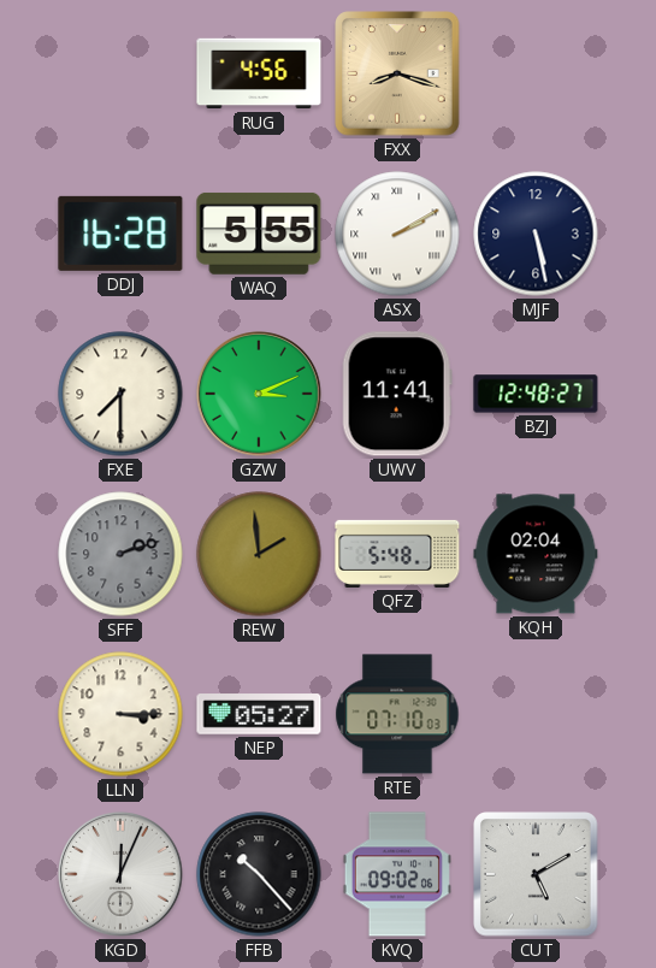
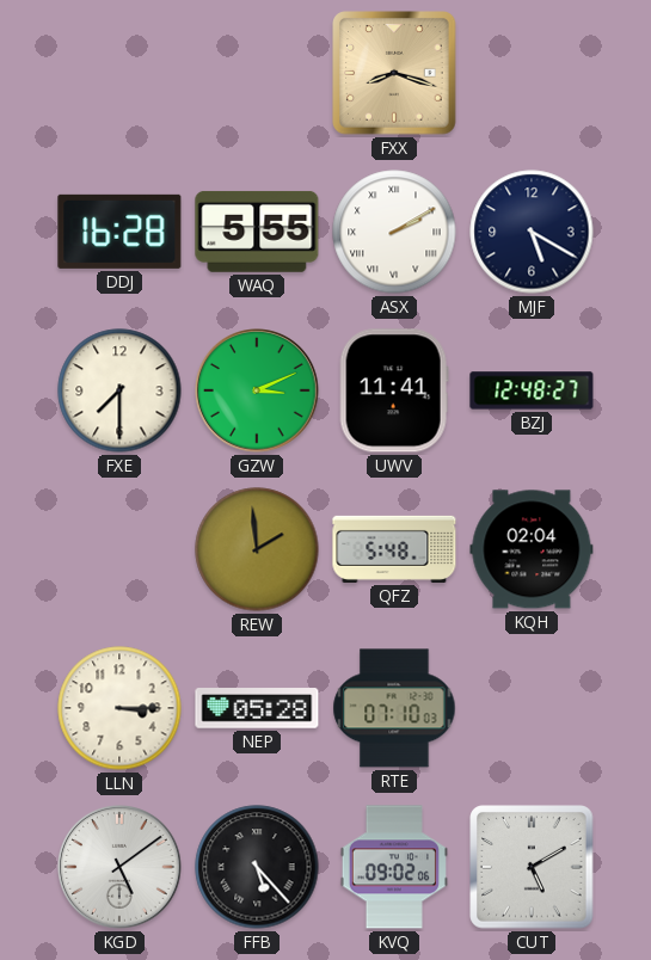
RUG: 4:56 -> none (259, 73)
MJF: 5:28 -> 5:20 (532, 232)
SFF: 2:12 -> none (120, 554)
NEP: 05:27 -> 05:28 (257, 708)
KGD: 12:04 -> 5:09 (121, 868)
FFB: 10:23 -> 5:23 (257, 867)
